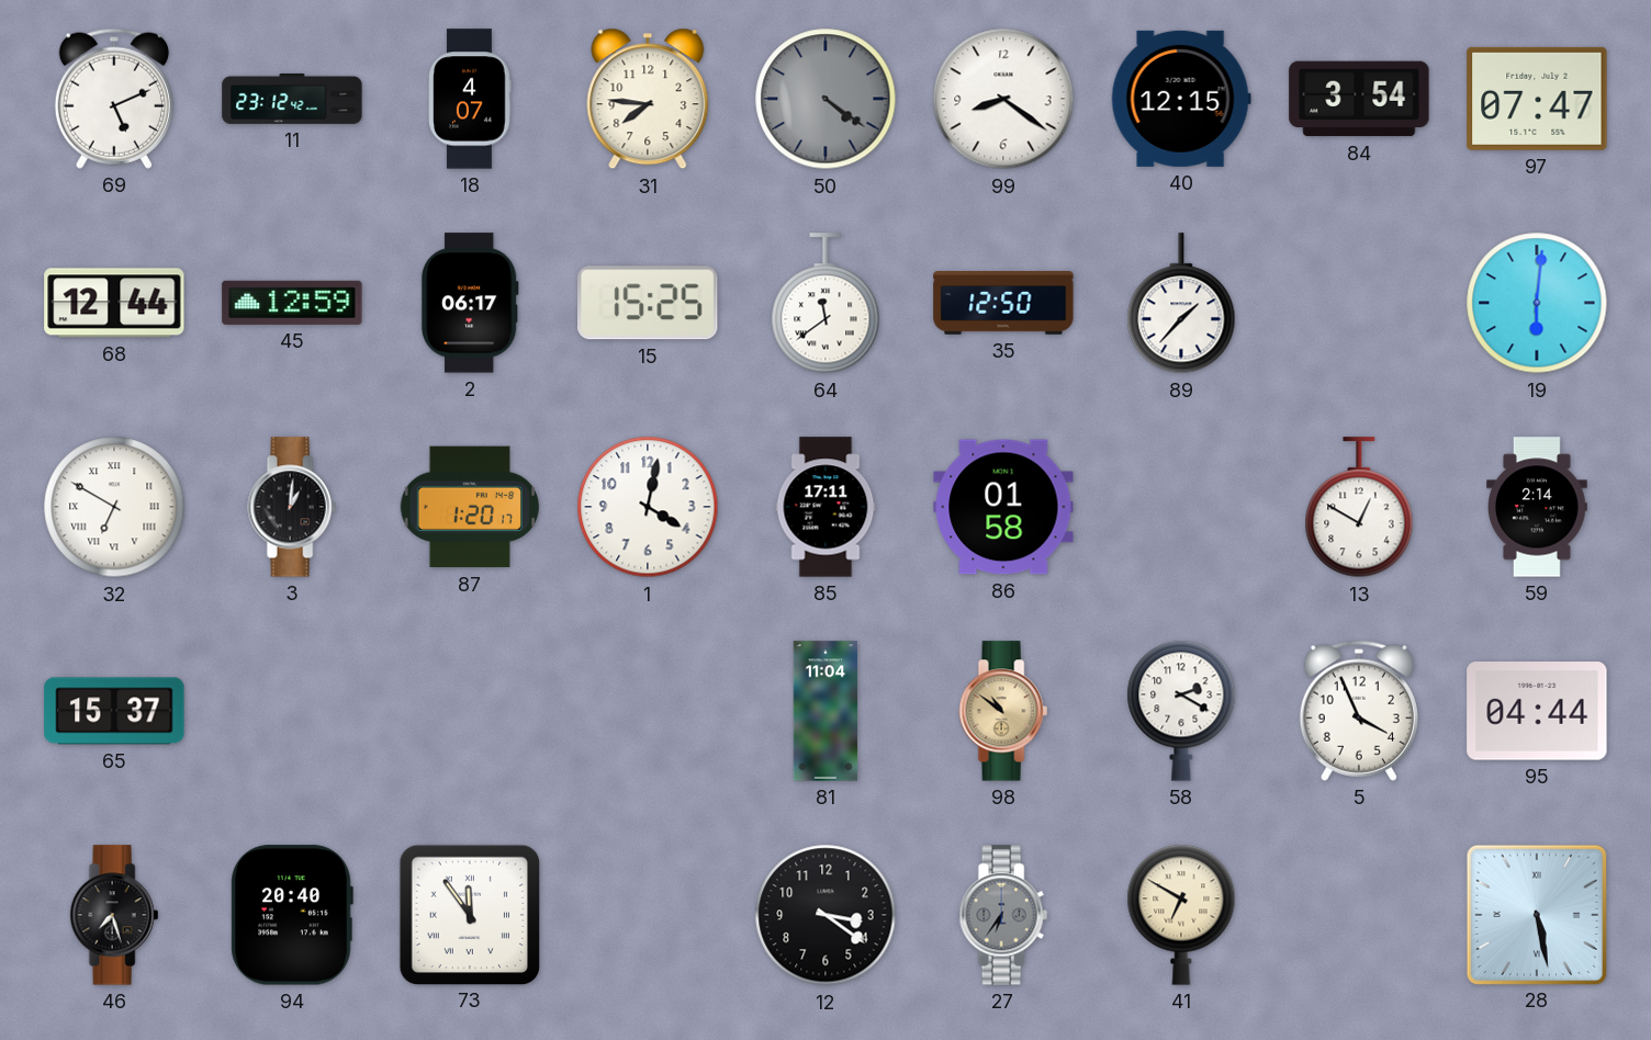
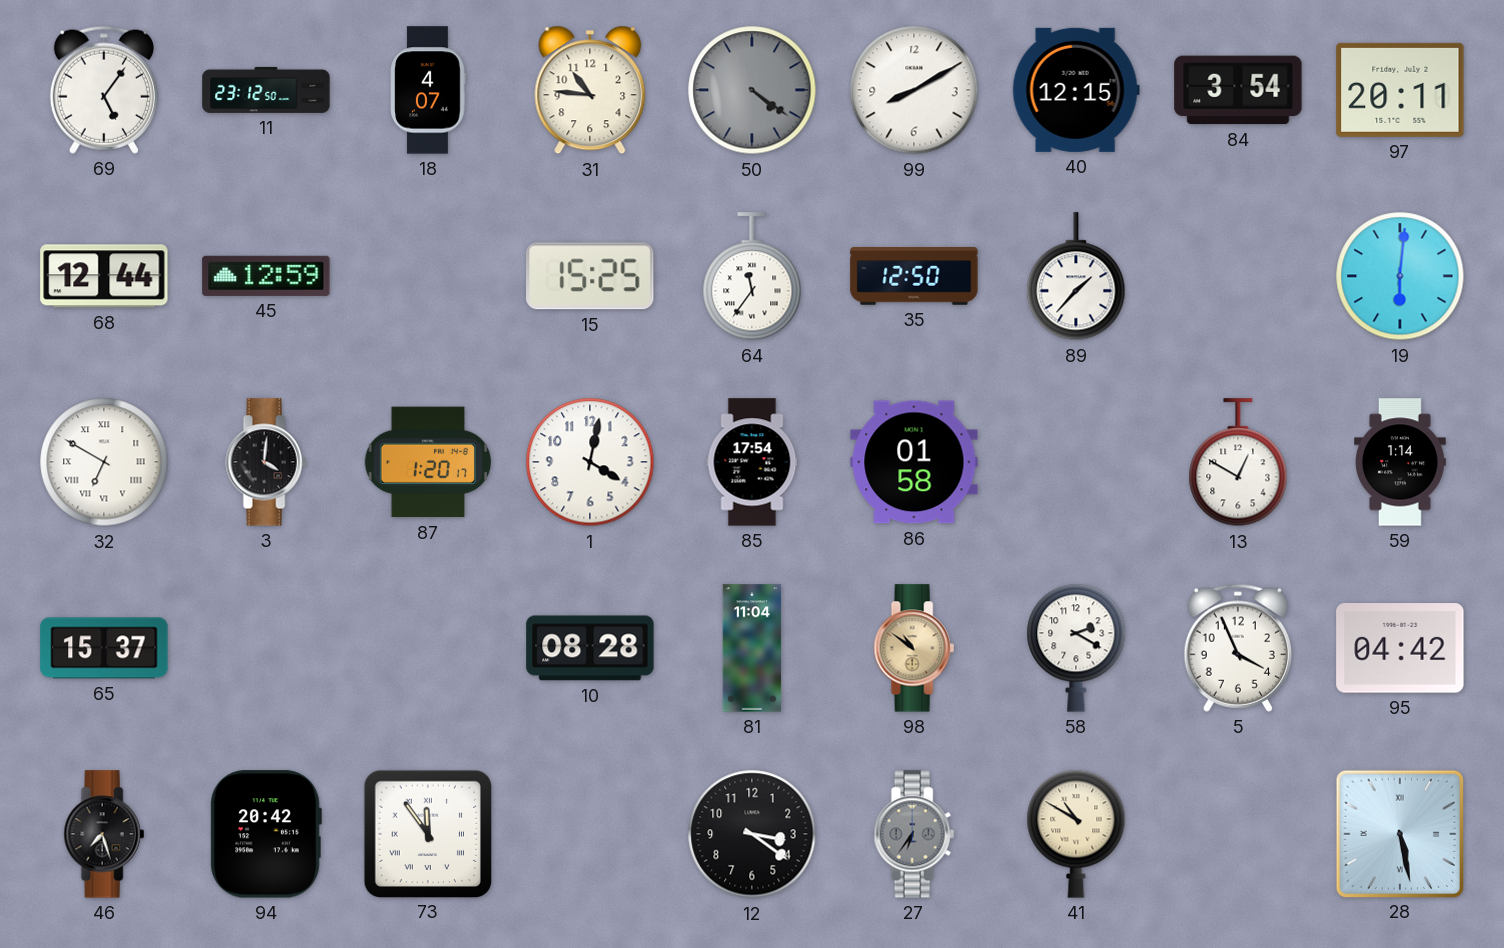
69: 5:11 -> 5:06 (104, 90)
11: 23:12:42 -> 23:12:50 (266, 90)
31: 7:46 -> 10:46 (590, 90)
99: 8:21 -> 8:10 (914, 90)
97: 07:47 -> 20:11 (1400, 90)
2: 06:17 -> none (470, 303)
64: 11:39 -> 11:36 (752, 277)
3: 1:01 -> 4:01 (266, 462)
85: 17:11 -> 17:54 (752, 462)
59: 2:14 -> 1:14 (1401, 462)
10: none -> 08:28 (590, 648)
95: 04:44 -> 04:42 (1400, 648)
94: 20:40 -> 20:42 (266, 834)
41: 6:50 -> 10:50 (1076, 834)
